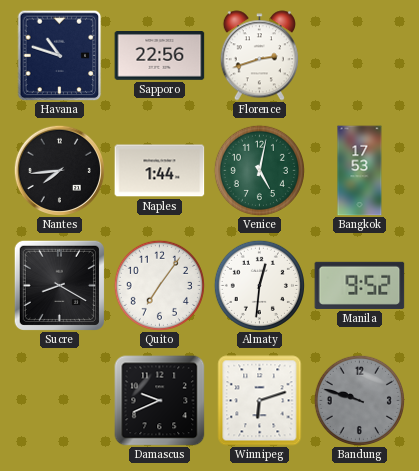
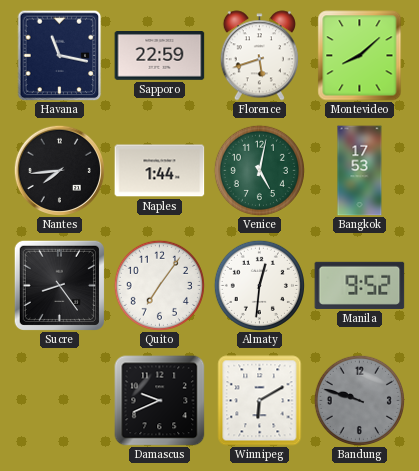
Havana: 10:48 -> 11:17 (60, 55)
Sapporo: 22:56 -> 22:59 (160, 56)
Florence: 2:42 -> 5:42 (259, 56)
Montevideo: none -> 8:08 (360, 56)
Sucre: 8:20 -> 8:24 (59, 285)
Winnipeg: 6:12 -> 6:10 (260, 401)
